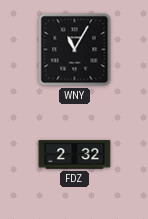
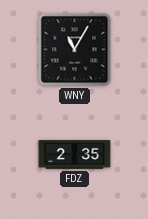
FDZ: 2:32 -> 2:35 (75, 155)
